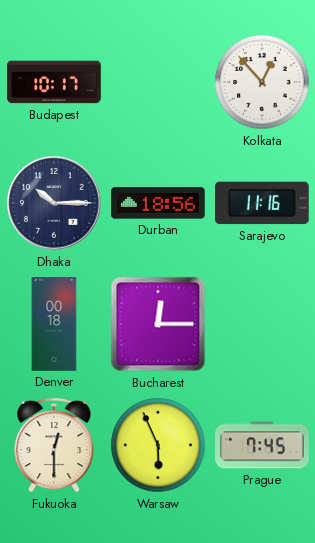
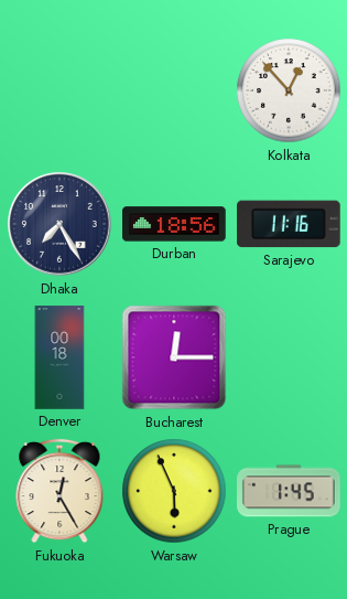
Budapest: 10:17 -> none (54, 82)
Dhaka: 10:15 -> 7:25 (59, 224)
Fukuoka: 12:30 -> 12:25 (59, 491)
Prague: 7:45 -> 1:45 (289, 491)
